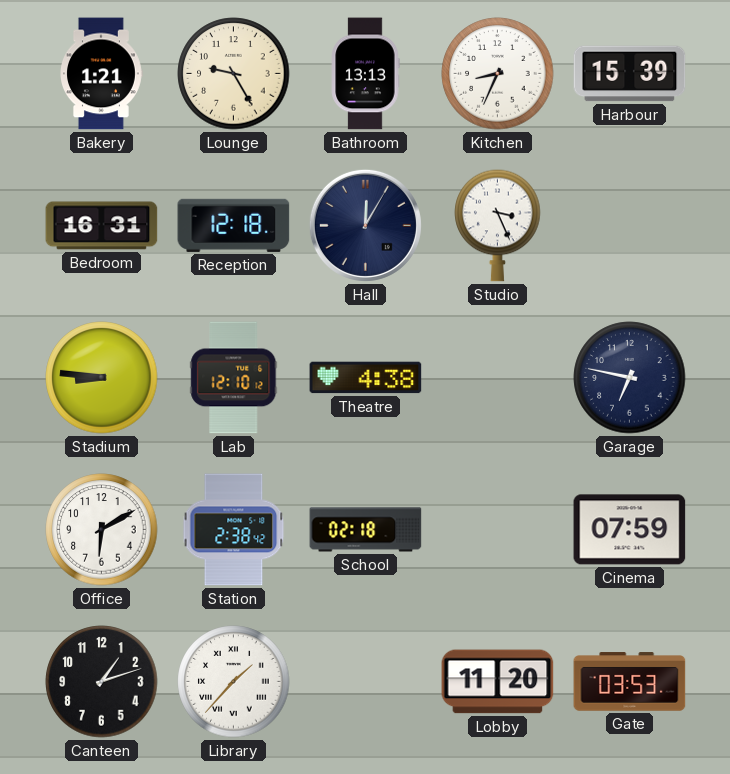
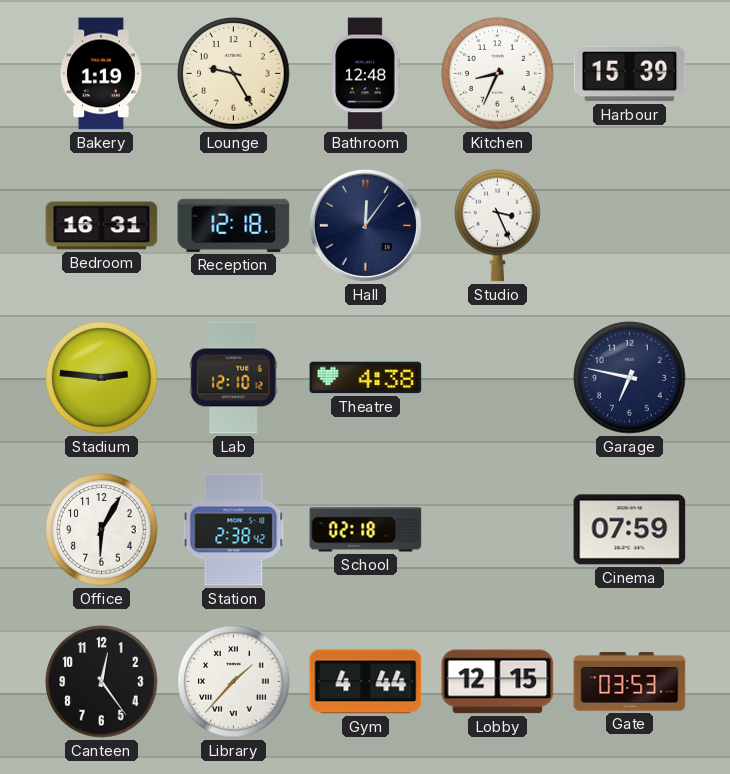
Bakery: 1:21 -> 1:19 (102, 74)
Bathroom: 13:13 -> 12:48 (365, 74)
Hall: 12:05 -> 12:06 (365, 225)
Stadium: 8:46 -> 2:46 (102, 378)
Office: 6:10 -> 6:05 (102, 530)
Canteen: 1:12 -> 12:24 (102, 682)
Gym: none -> 4:44 (366, 682)
Lobby: 11:20 -> 12:15 (498, 682)
